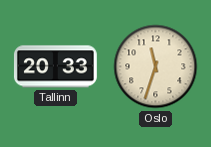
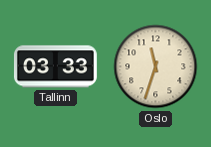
Tallinn: 20:33 -> 03:33 (55, 67)
